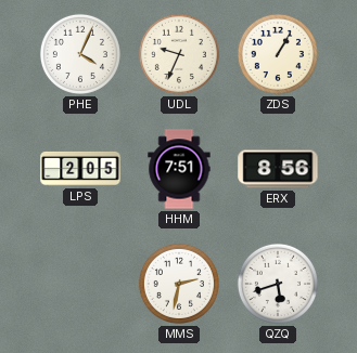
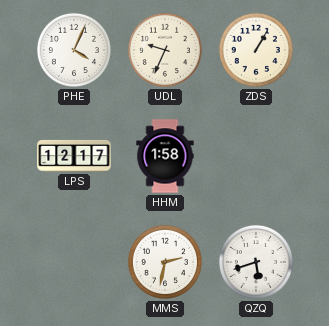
LPS: 2:05 -> 12:17 (74, 156)
HHM: 7:51 -> 1:58 (165, 156)
ERX: 8:56 -> none (278, 169)
